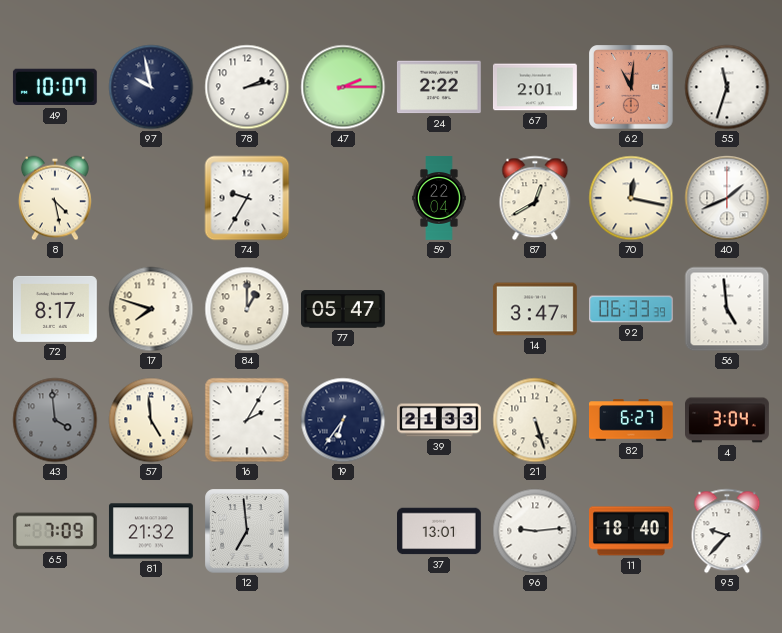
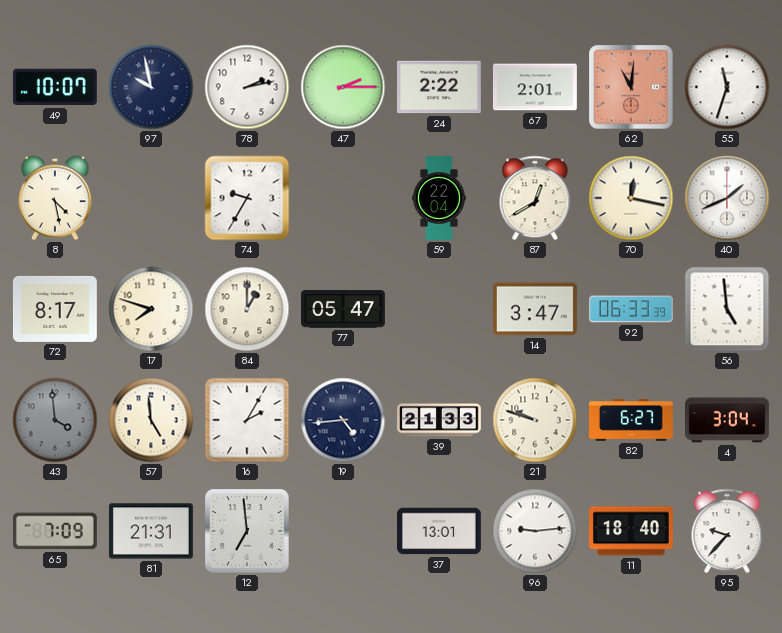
19: 6:36 -> 4:44 (343, 420)
21: 5:27 -> 9:48 (535, 420)
81: 21:32 -> 21:31 (151, 531)
